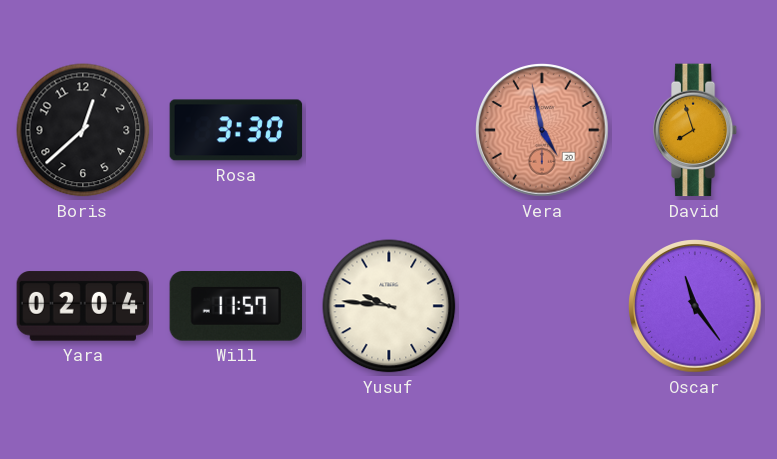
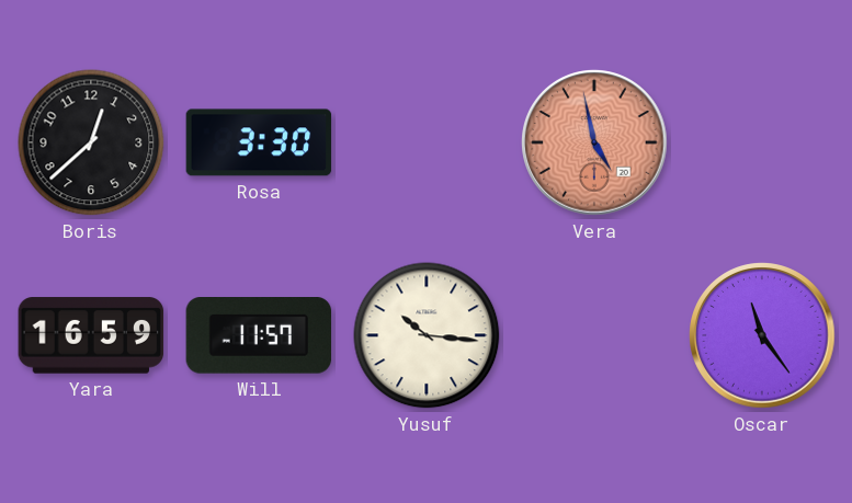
David: 7:57 -> none (695, 130)
Yara: 02:04 -> 16:59 (91, 335)
Yusuf: 9:46 -> 10:16 (427, 335)
